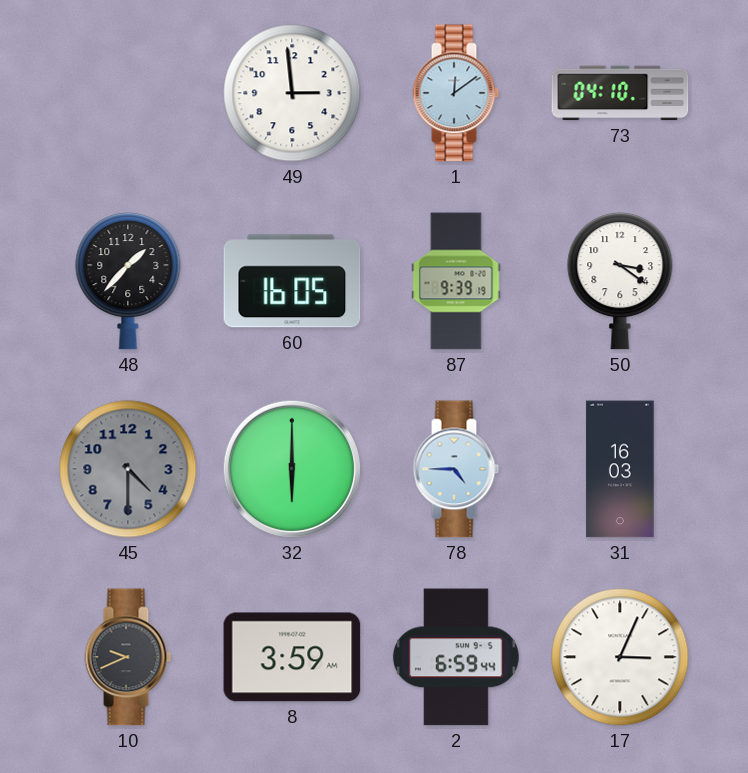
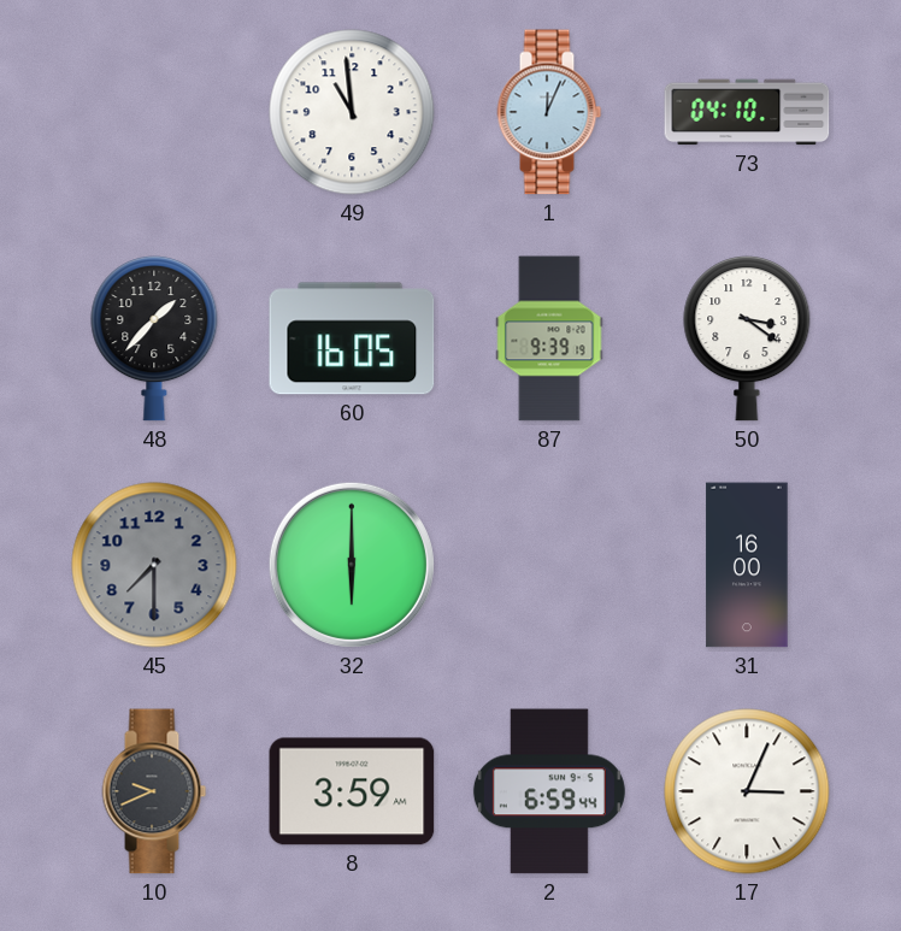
49: 2:59 -> 10:59 (352, 112)
1: 12:09 -> 12:04 (549, 112)
45: 4:30 -> 7:30 (154, 565)
78: 4:45 -> none (456, 469)
31: 16:03 -> 16:00 (747, 565)
